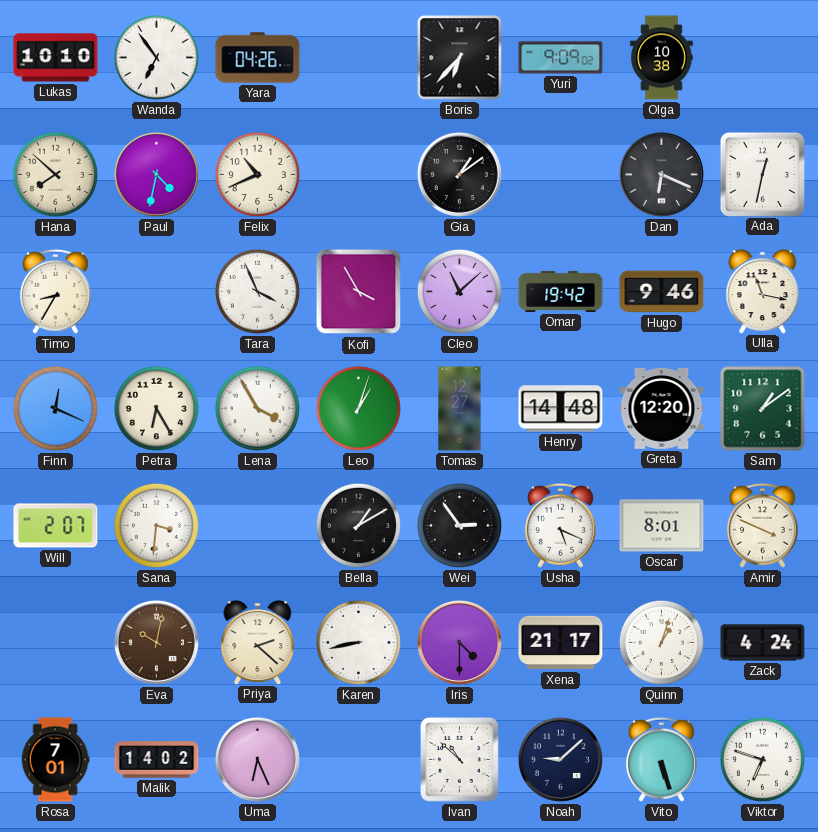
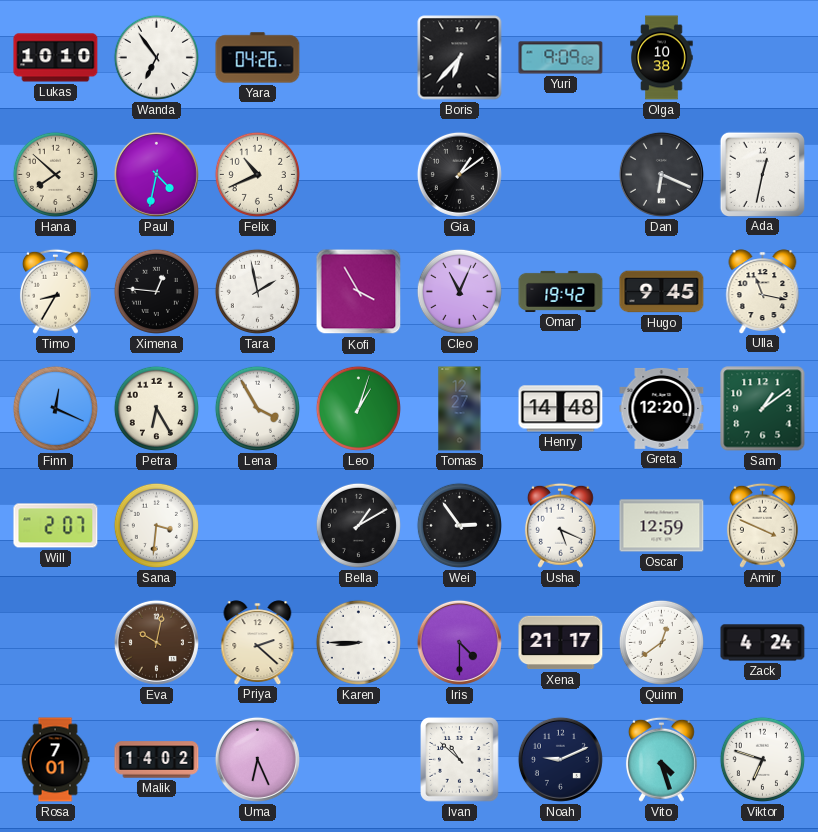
Ximena: none -> 12:46 (156, 291)
Tara: 3:56 -> 1:58 (257, 291)
Cleo: 11:08 -> 11:04 (459, 291)
Hugo: 9:46 -> 9:45 (662, 292)
Oscar: 8:01 -> 12:59 (662, 526)
Karen: 8:43 -> 8:45 (358, 642)
Quinn: 1:03 -> 12:39 (661, 642)
Noah: 9:08 -> 9:11 (560, 759)
Vito: 5:27 -> 4:27 (661, 759)
